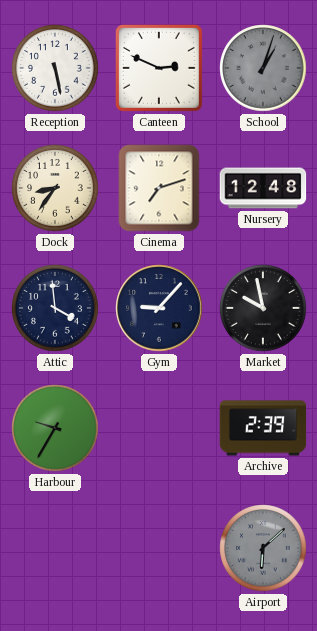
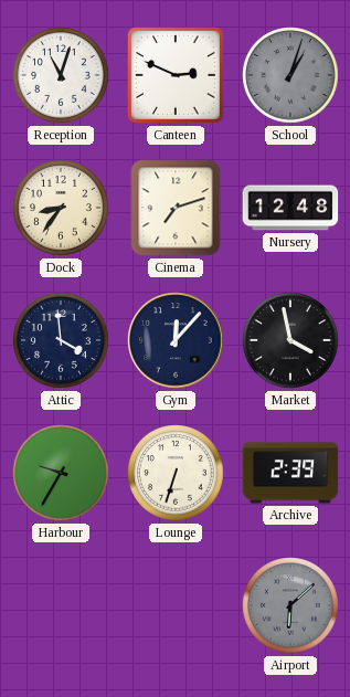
Reception: 5:28 -> 11:03 (61, 75)
Gym: 9:07 -> 12:07 (176, 340)
Market: 9:58 -> 3:58 (290, 340)
Lounge: none -> 6:33 (176, 473)
